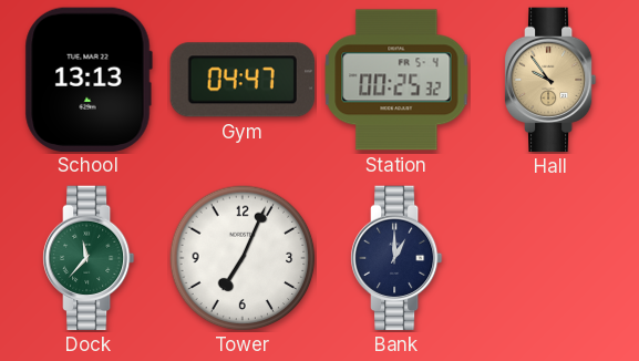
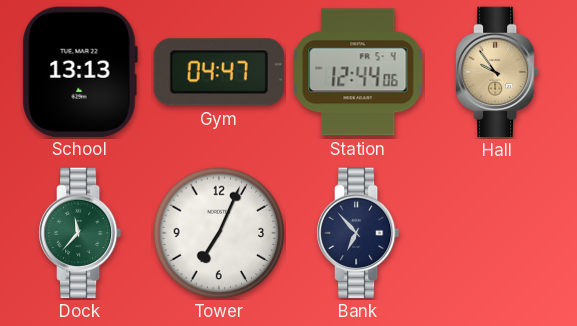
Station: 00:25 -> 12:44 (358, 72)
Bank: 1:00 -> 6:53 (358, 233)
